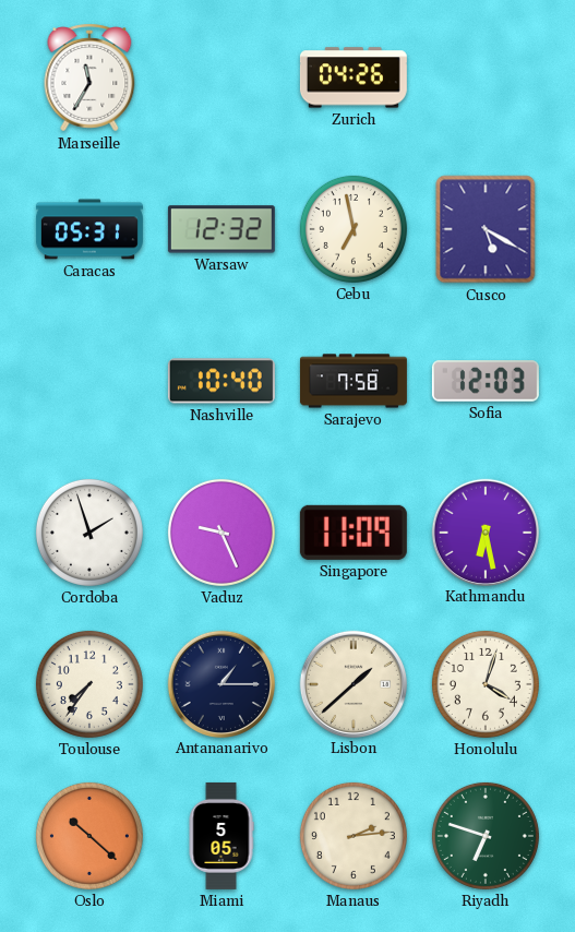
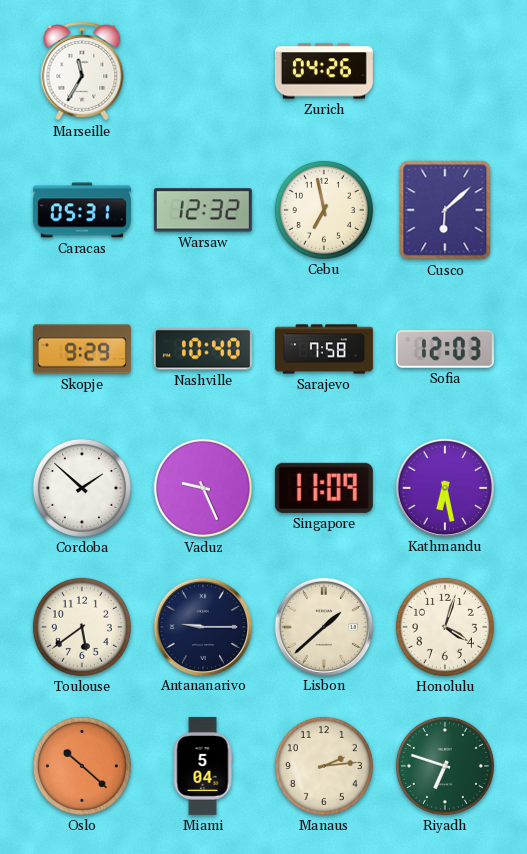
Cusco: 5:20 -> 6:08 (445, 210)
Skopje: none -> 9:29 (82, 349)
Cordoba: 1:57 -> 1:52 (82, 488)
Toulouse: 7:36 -> 5:39 (82, 627)
Antananarivo: 1:15 -> 9:15 (202, 626)
Miami: 5:05 -> 5:04 (203, 766)
